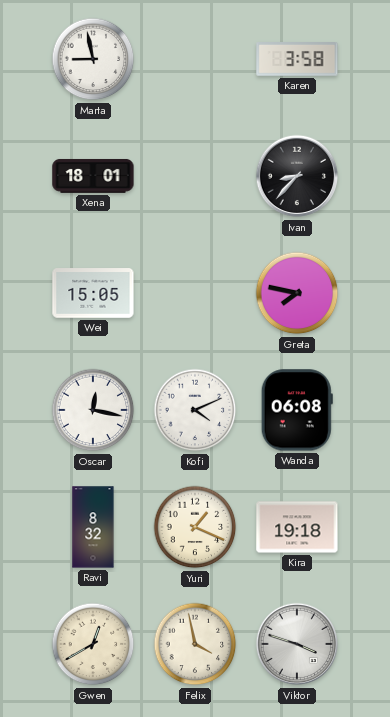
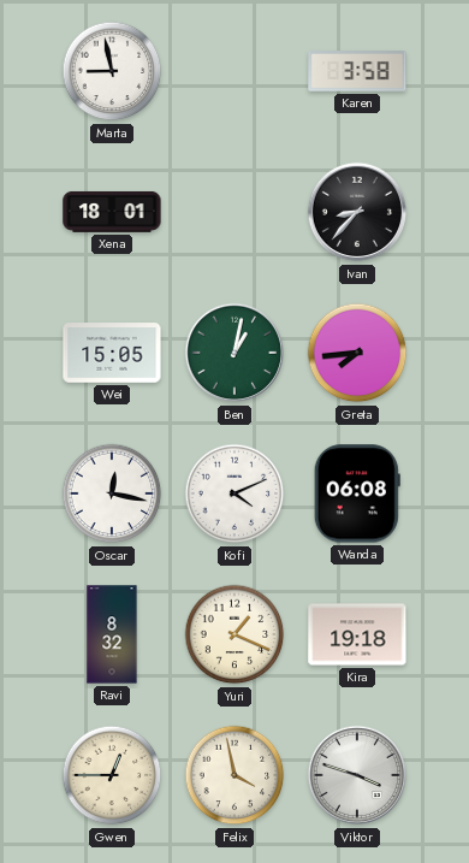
Ben: none -> 1:02 (234, 353)
Greta: 7:47 -> 7:44 (357, 353)
Gwen: 12:40 -> 12:45 (112, 775)
